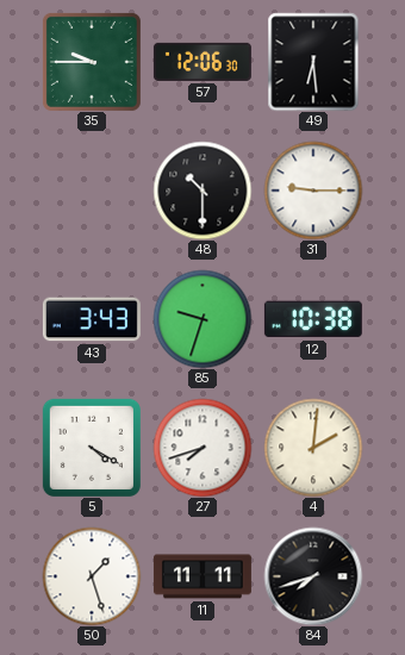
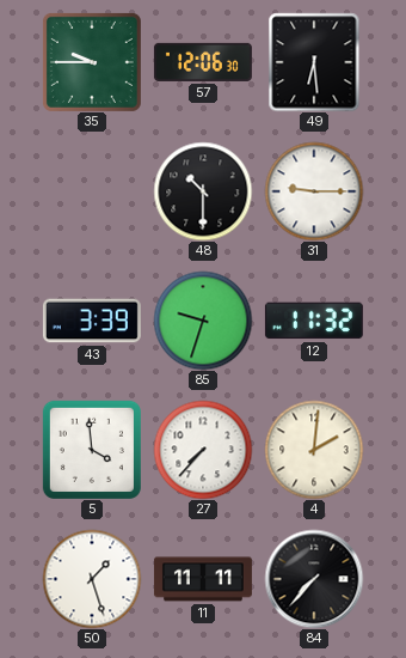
43: 3:43 -> 3:39 (92, 321)
12: 10:38 -> 11:32 (314, 321)
5: 4:20 -> 3:59 (92, 450)
27: 7:42 -> 7:37 (203, 450)
84: 7:42 -> 7:37 (314, 579)
